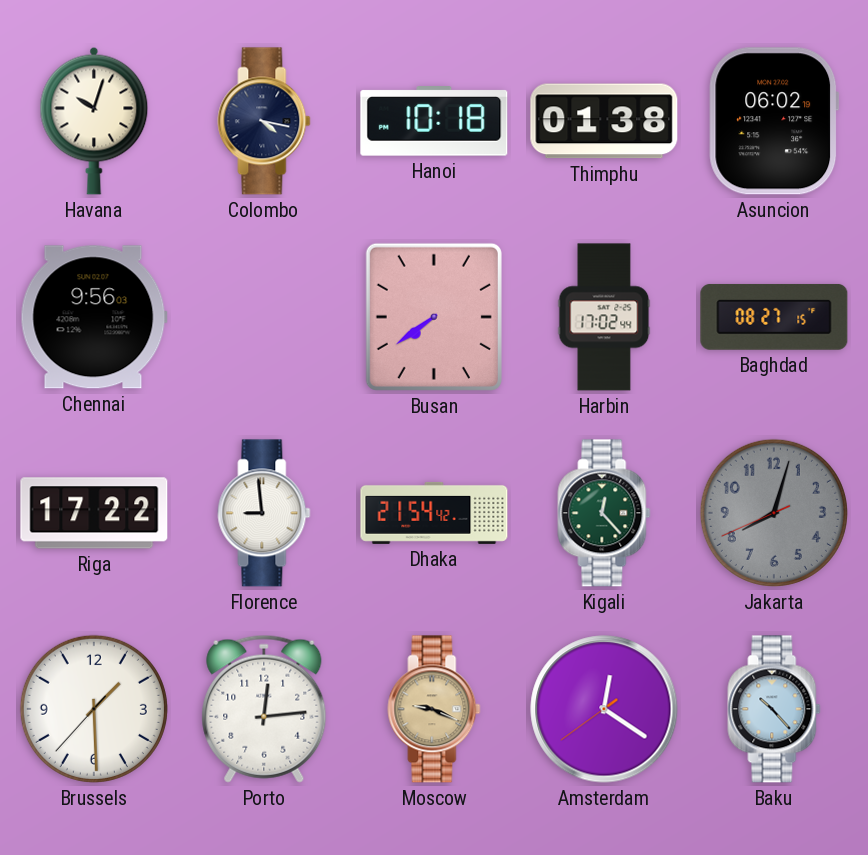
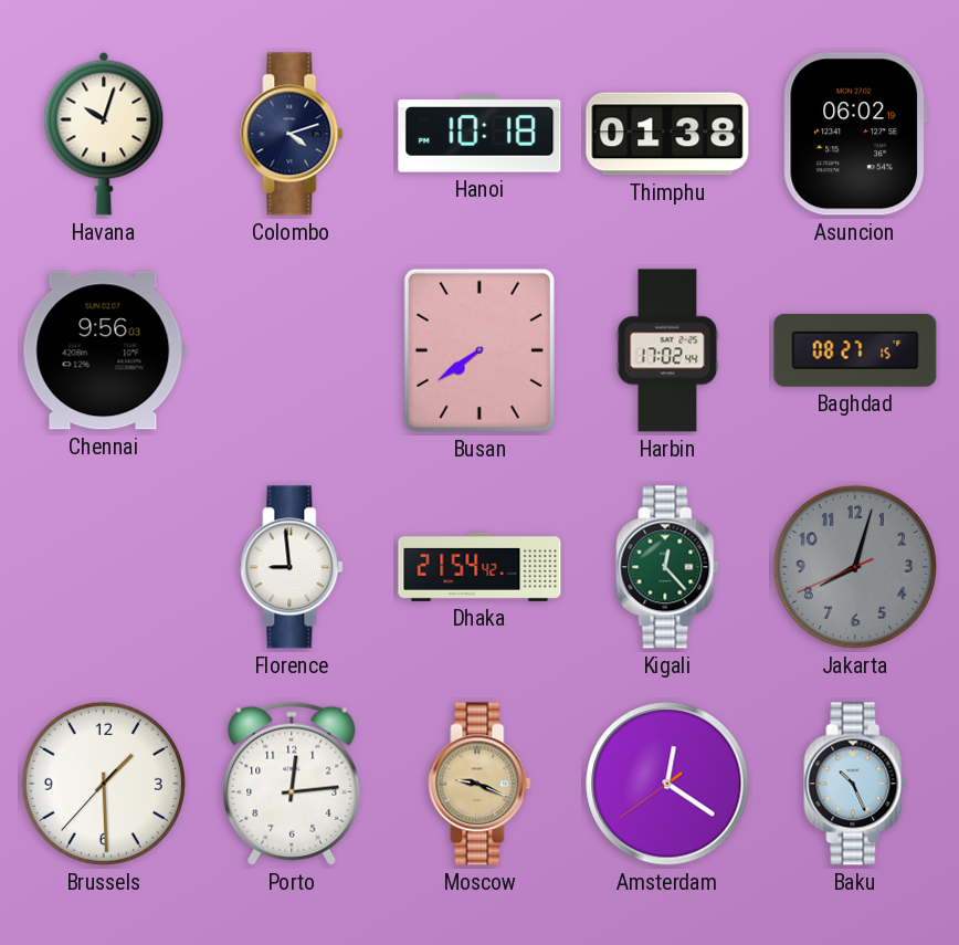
Colombo: 4:17 -> 4:12 (292, 134)
Riga: 17:22 -> none (94, 513)
Baku: 10:23 -> 10:26 (855, 784)
